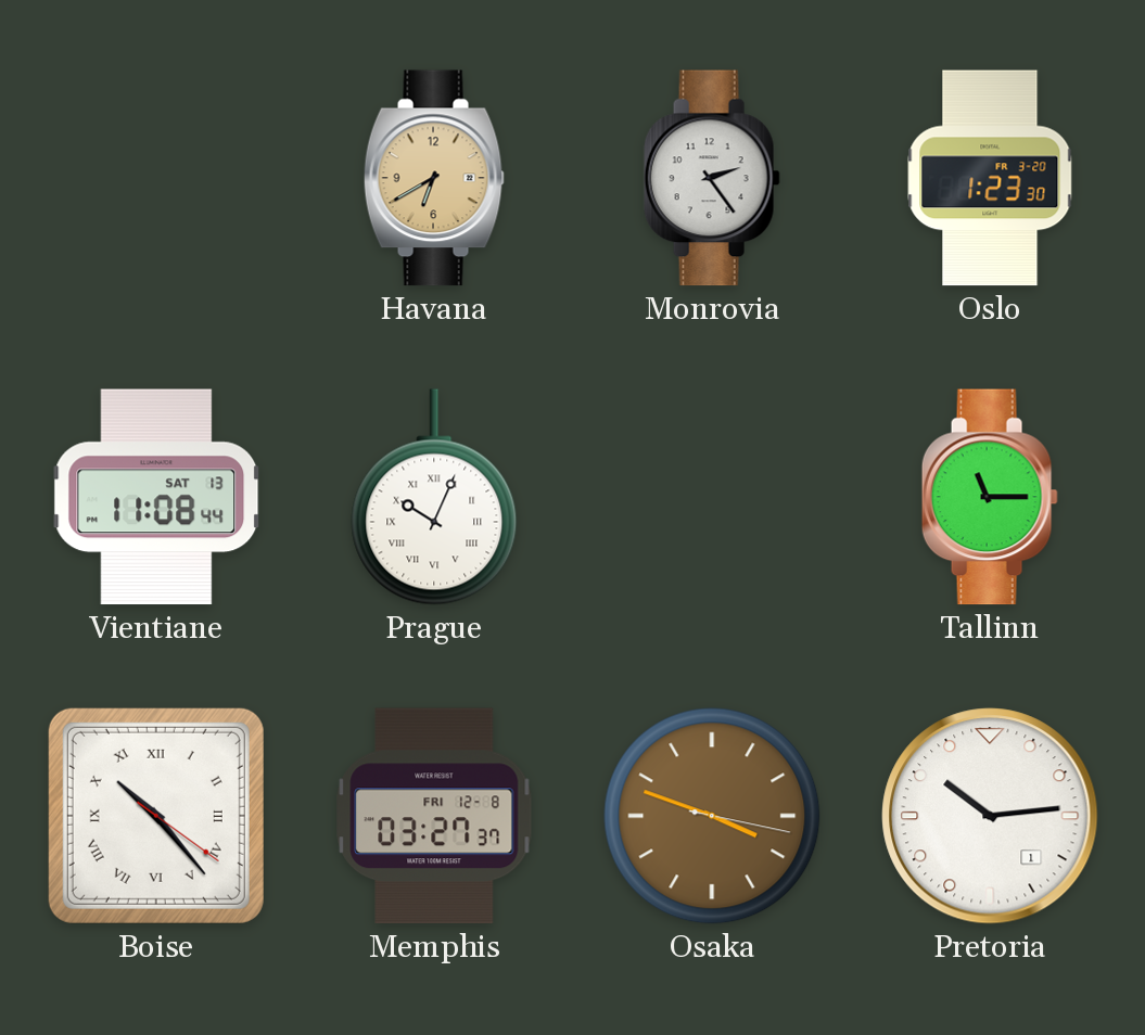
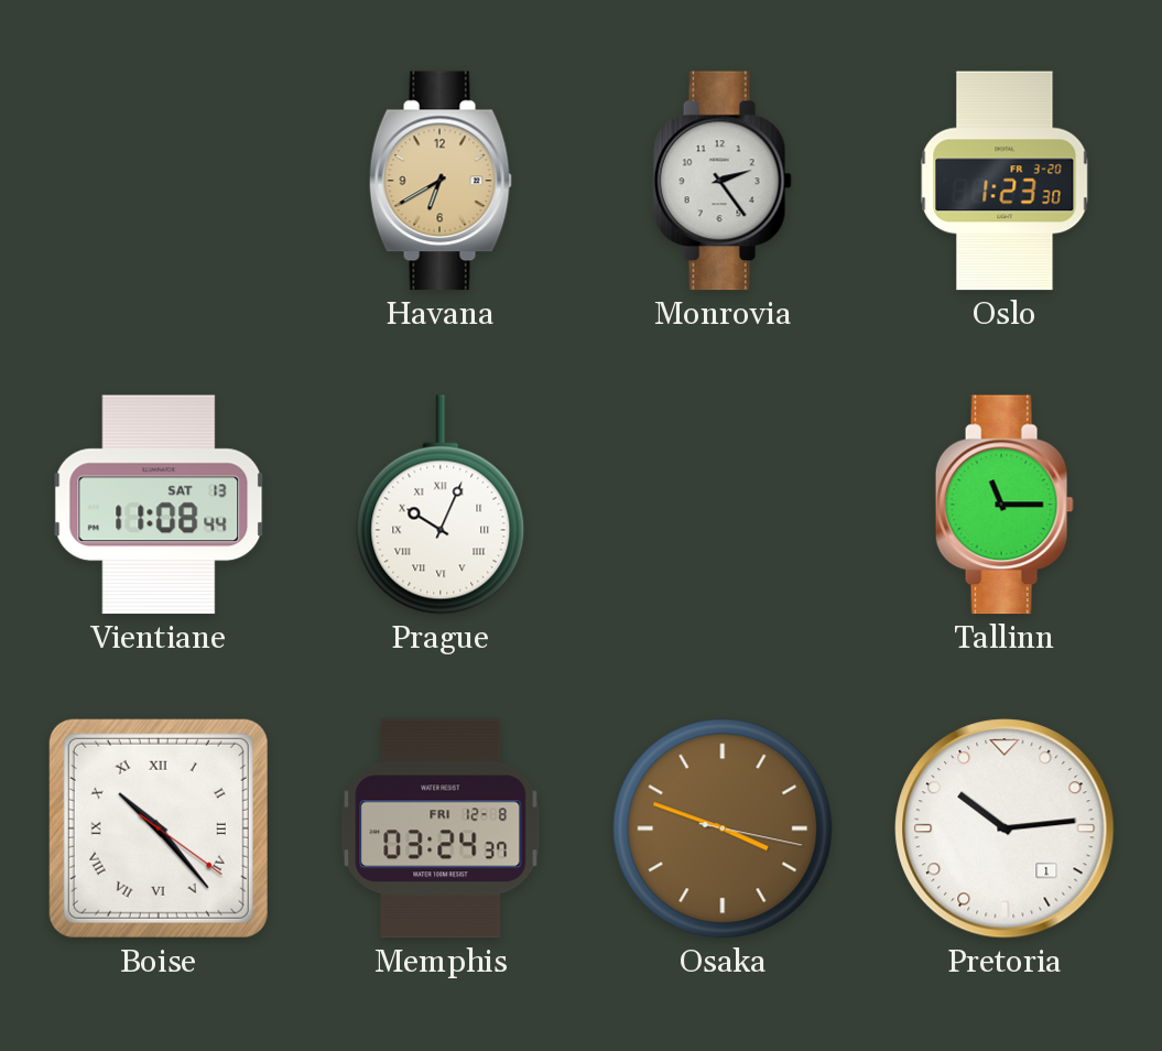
Memphis: 03:27 -> 03:24 (441, 828)
